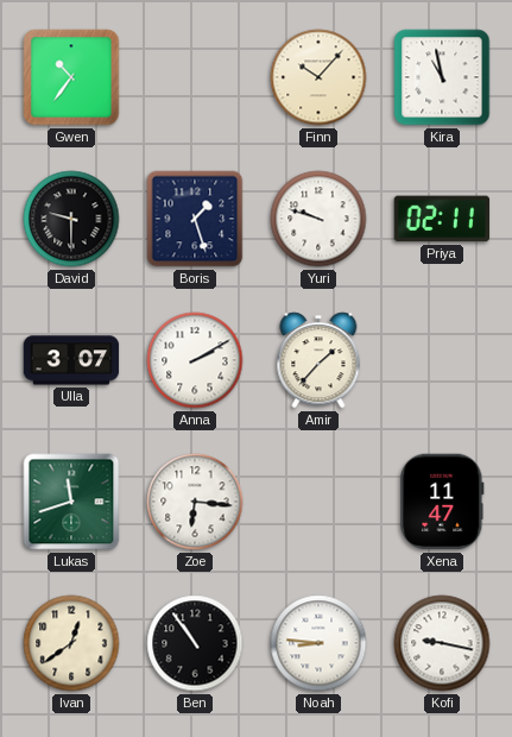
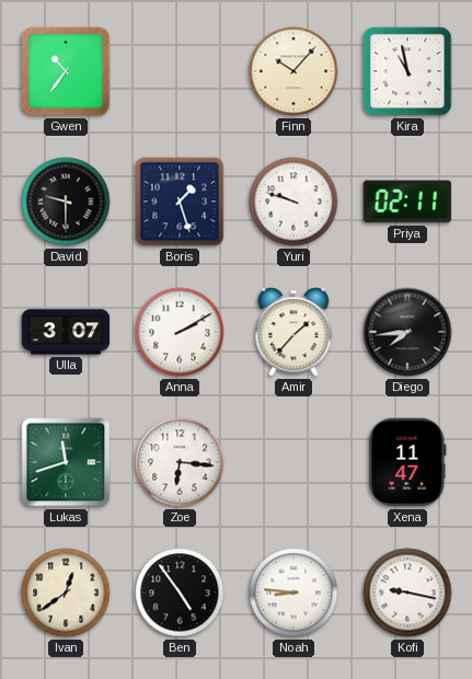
Diego: none -> 7:44 (407, 332)
Ben: 10:54 -> 4:54 (180, 592)
